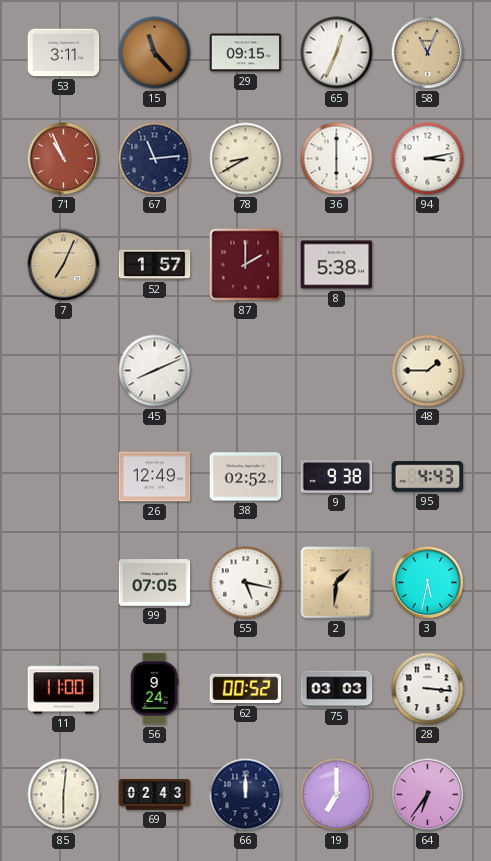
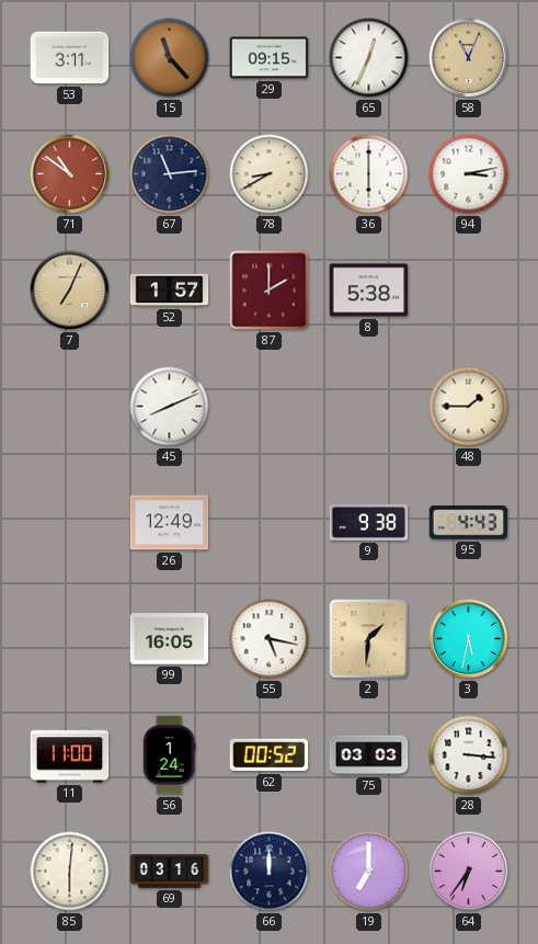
71: 10:56 -> 10:51 (70, 174)
38: 02:52 -> none (246, 477)
99: 07:05 -> 16:05 (170, 639)
56: 9:24 -> 1:24 (169, 755)
69: 02:43 -> 03:16 (170, 872)
